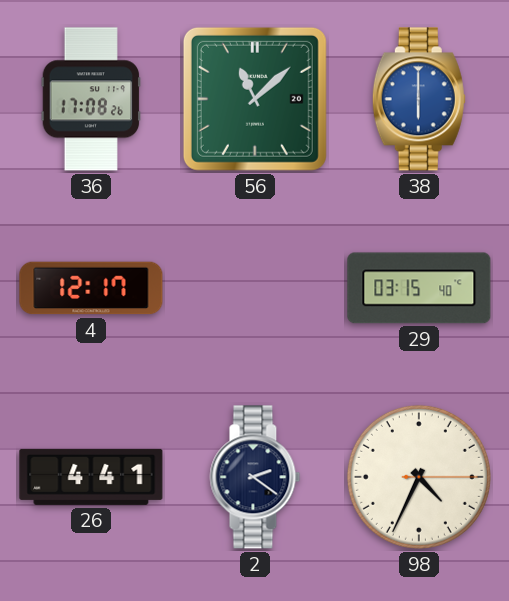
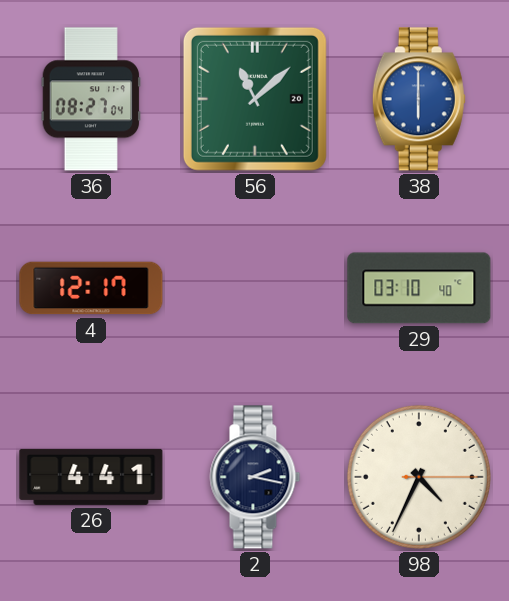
36: 17:08 -> 08:27 (91, 99)
29: 03:15 -> 03:10 (419, 288)
2: 2:21 -> 2:17 (255, 477)
